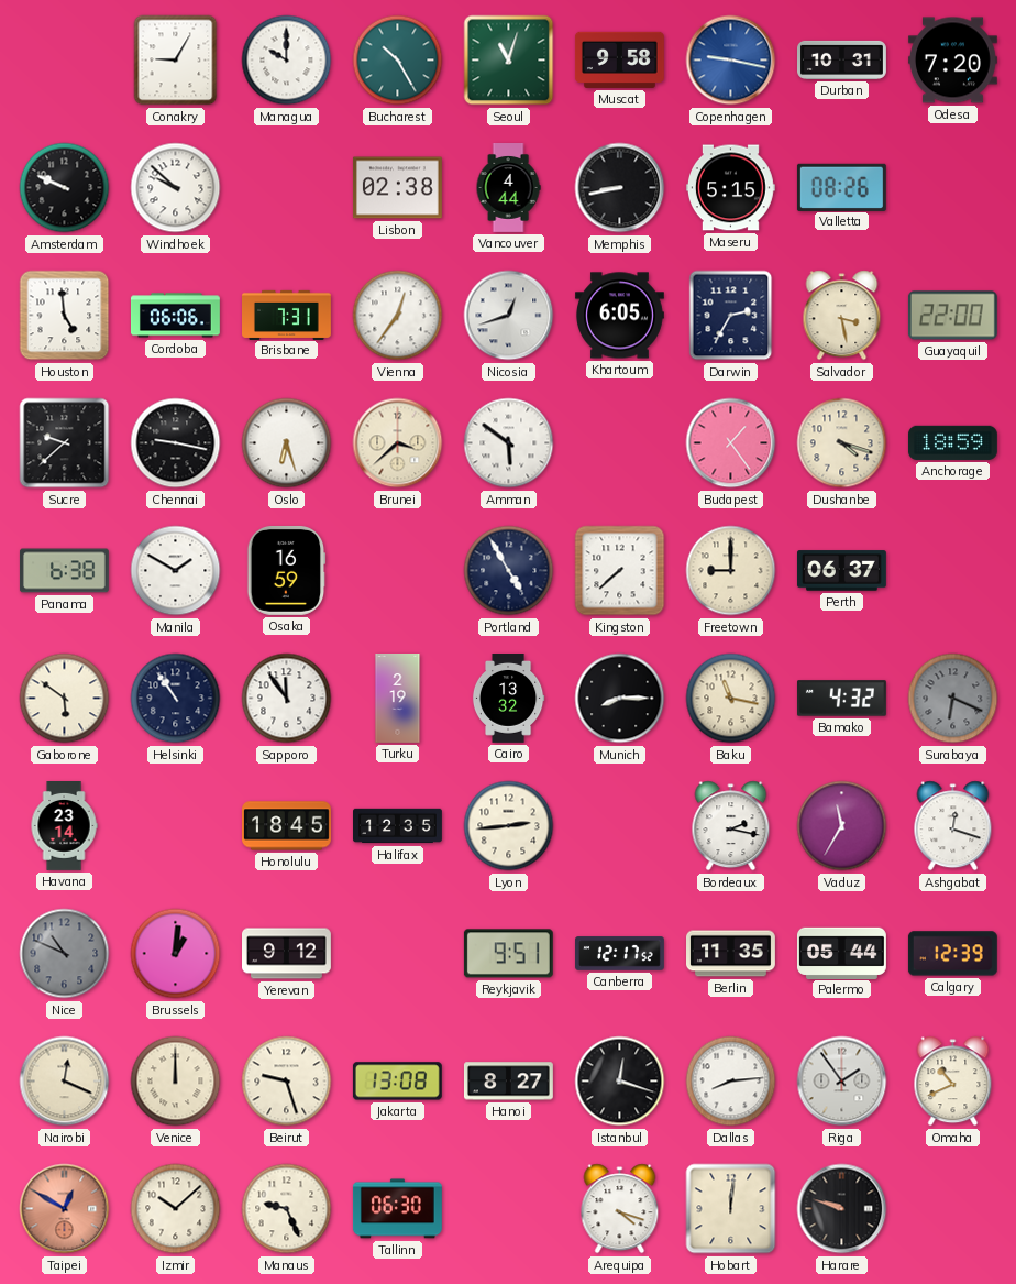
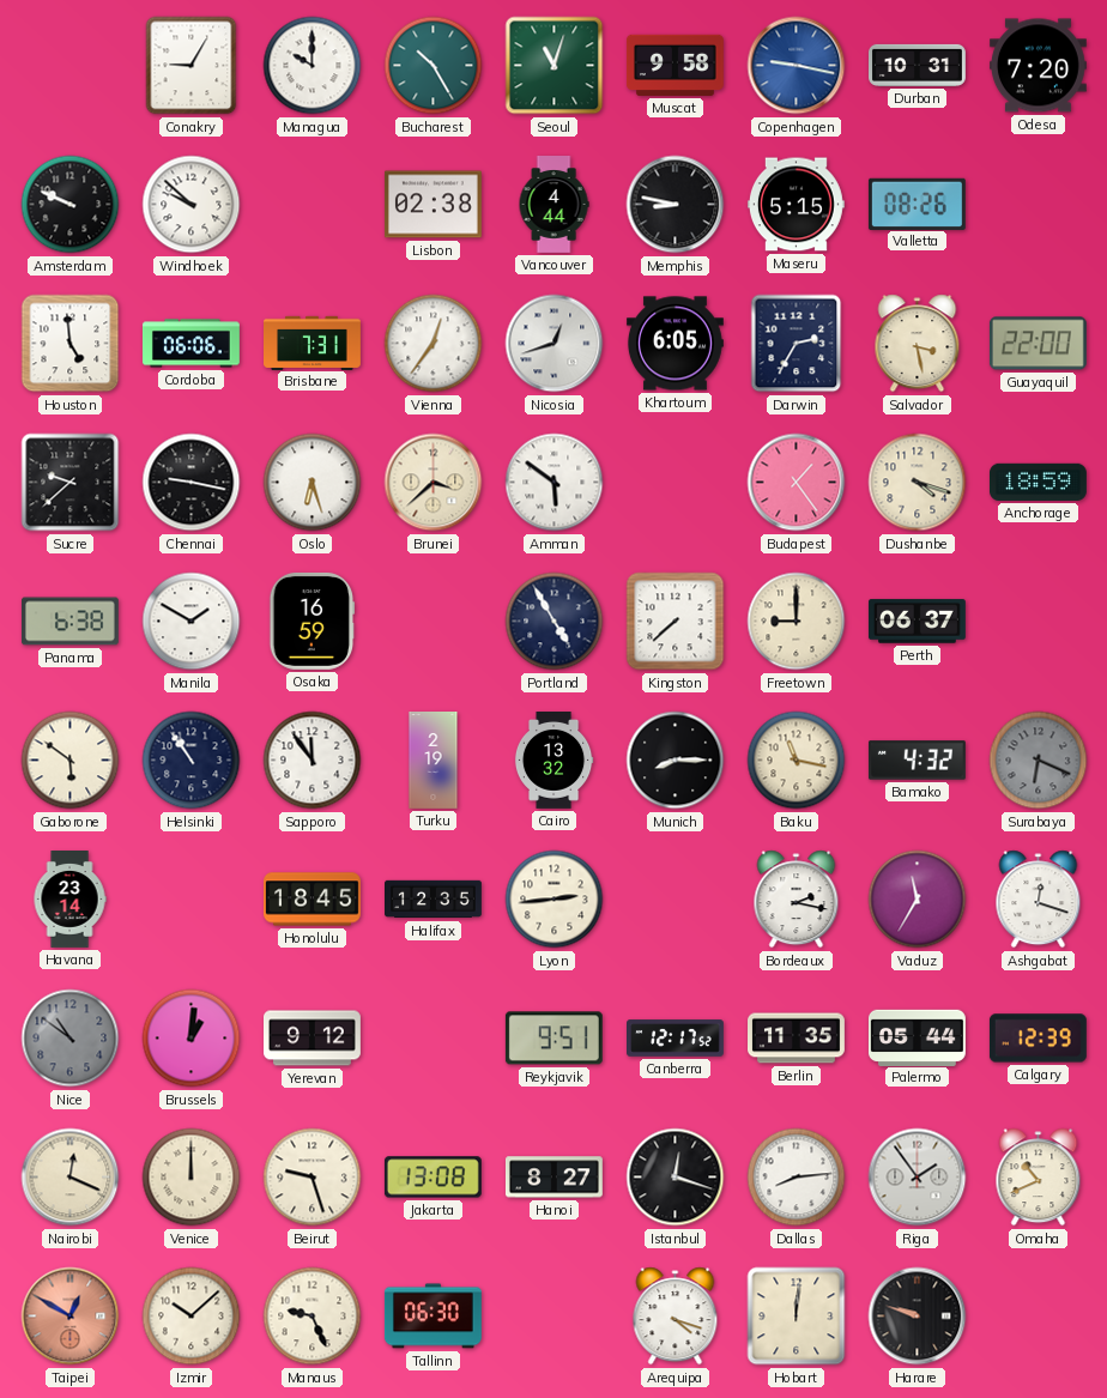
Memphis: 8:43 -> 8:47 (676, 205)
Nice: 10:49 -> 10:51 (71, 1039)
